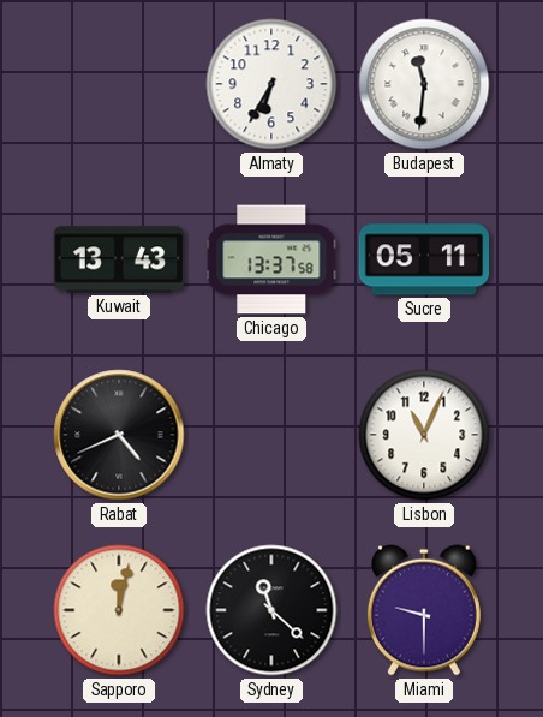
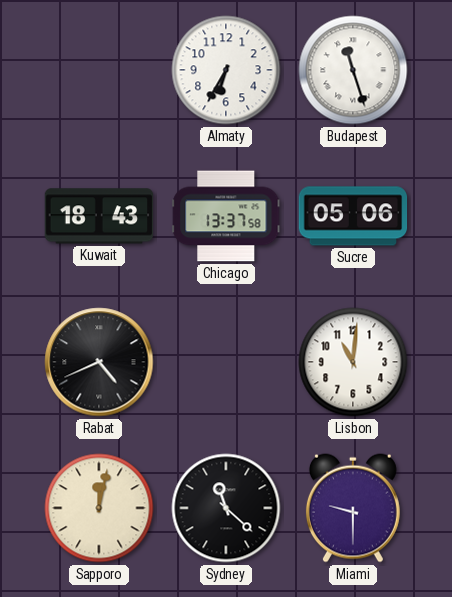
Budapest: 11:31 -> 11:27 (353, 70)
Kuwait: 13:43 -> 18:43 (99, 216)
Sucre: 05:11 -> 05:06 (353, 216)
Lisbon: 11:04 -> 11:01 (353, 362)
